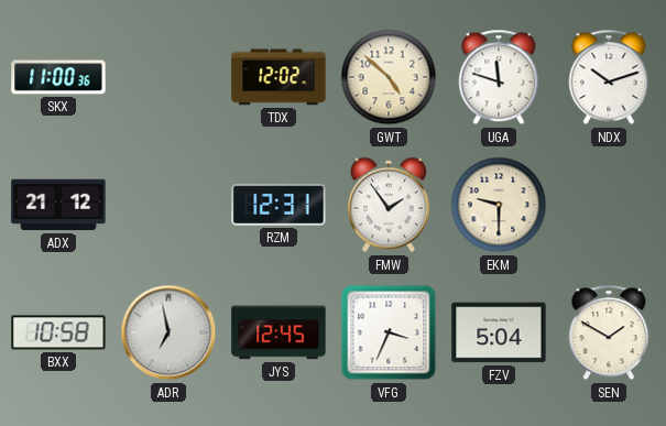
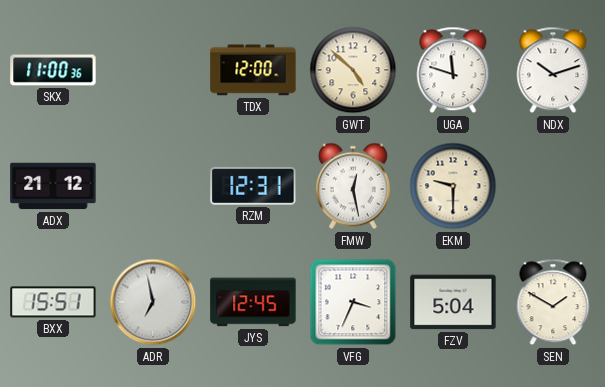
TDX: 12:02 -> 12:00 (253, 70)
FMW: 1:54 -> 12:28 (353, 186)
BXX: 10:58 -> 15:51 (53, 302)
